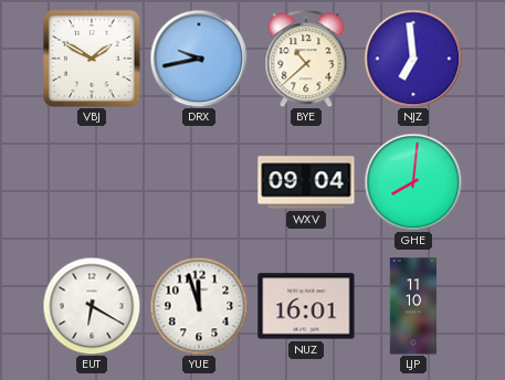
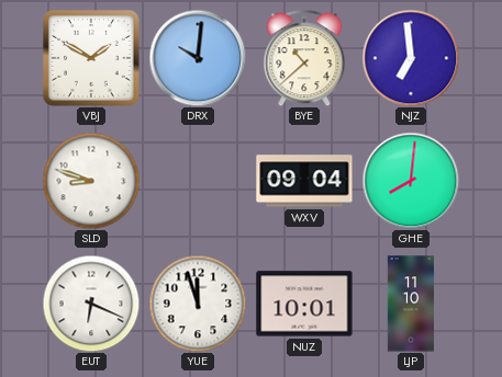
DRX: 9:43 -> 10:01 (198, 58)
SLD: none -> 8:48 (91, 181)
EUT: 6:20 -> 6:19 (91, 304)
NUZ: 16:01 -> 10:01 (304, 304)
